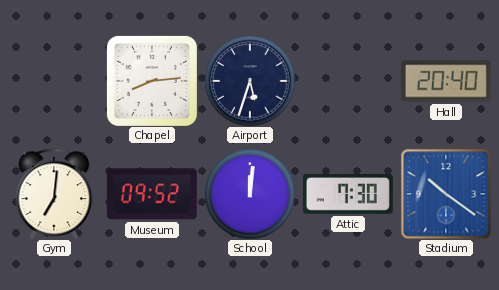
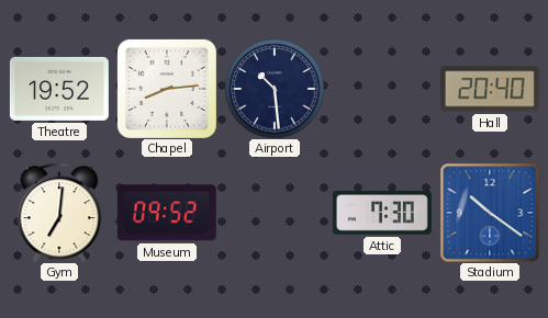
Theatre: none -> 19:52 (59, 89)
Airport: 5:33 -> 10:29 (275, 89)
School: 12:01 -> none (250, 194)
